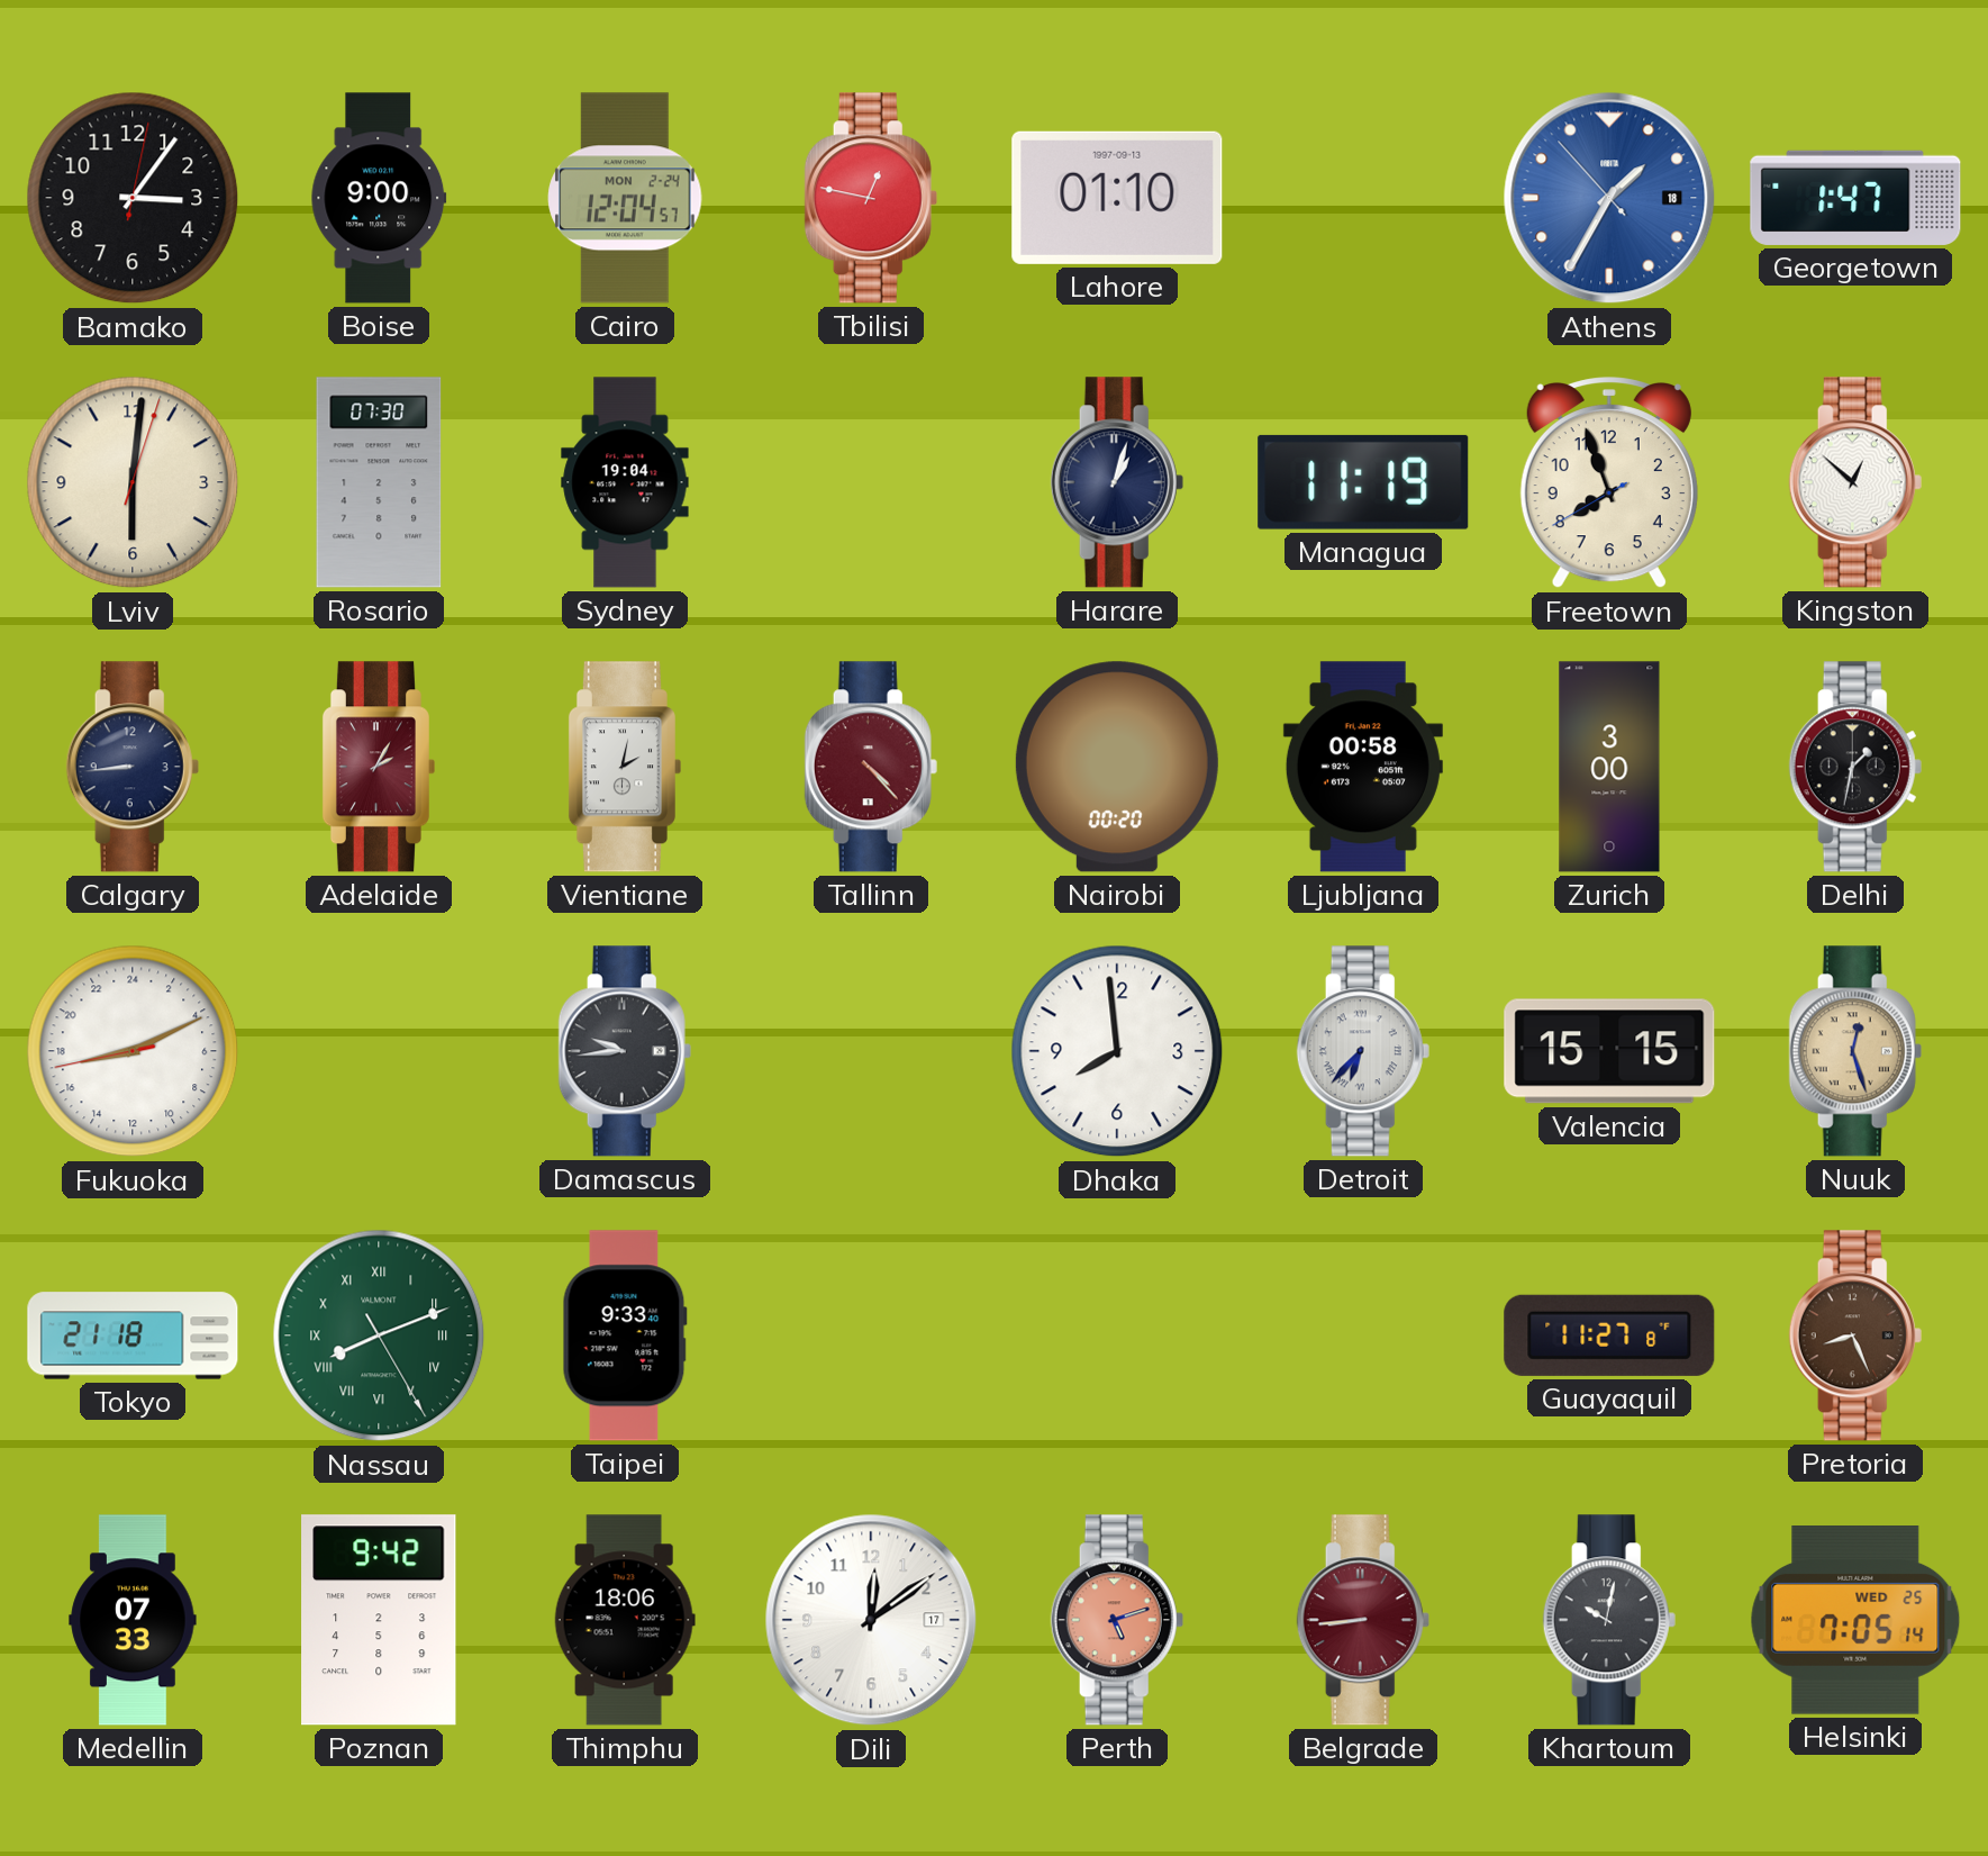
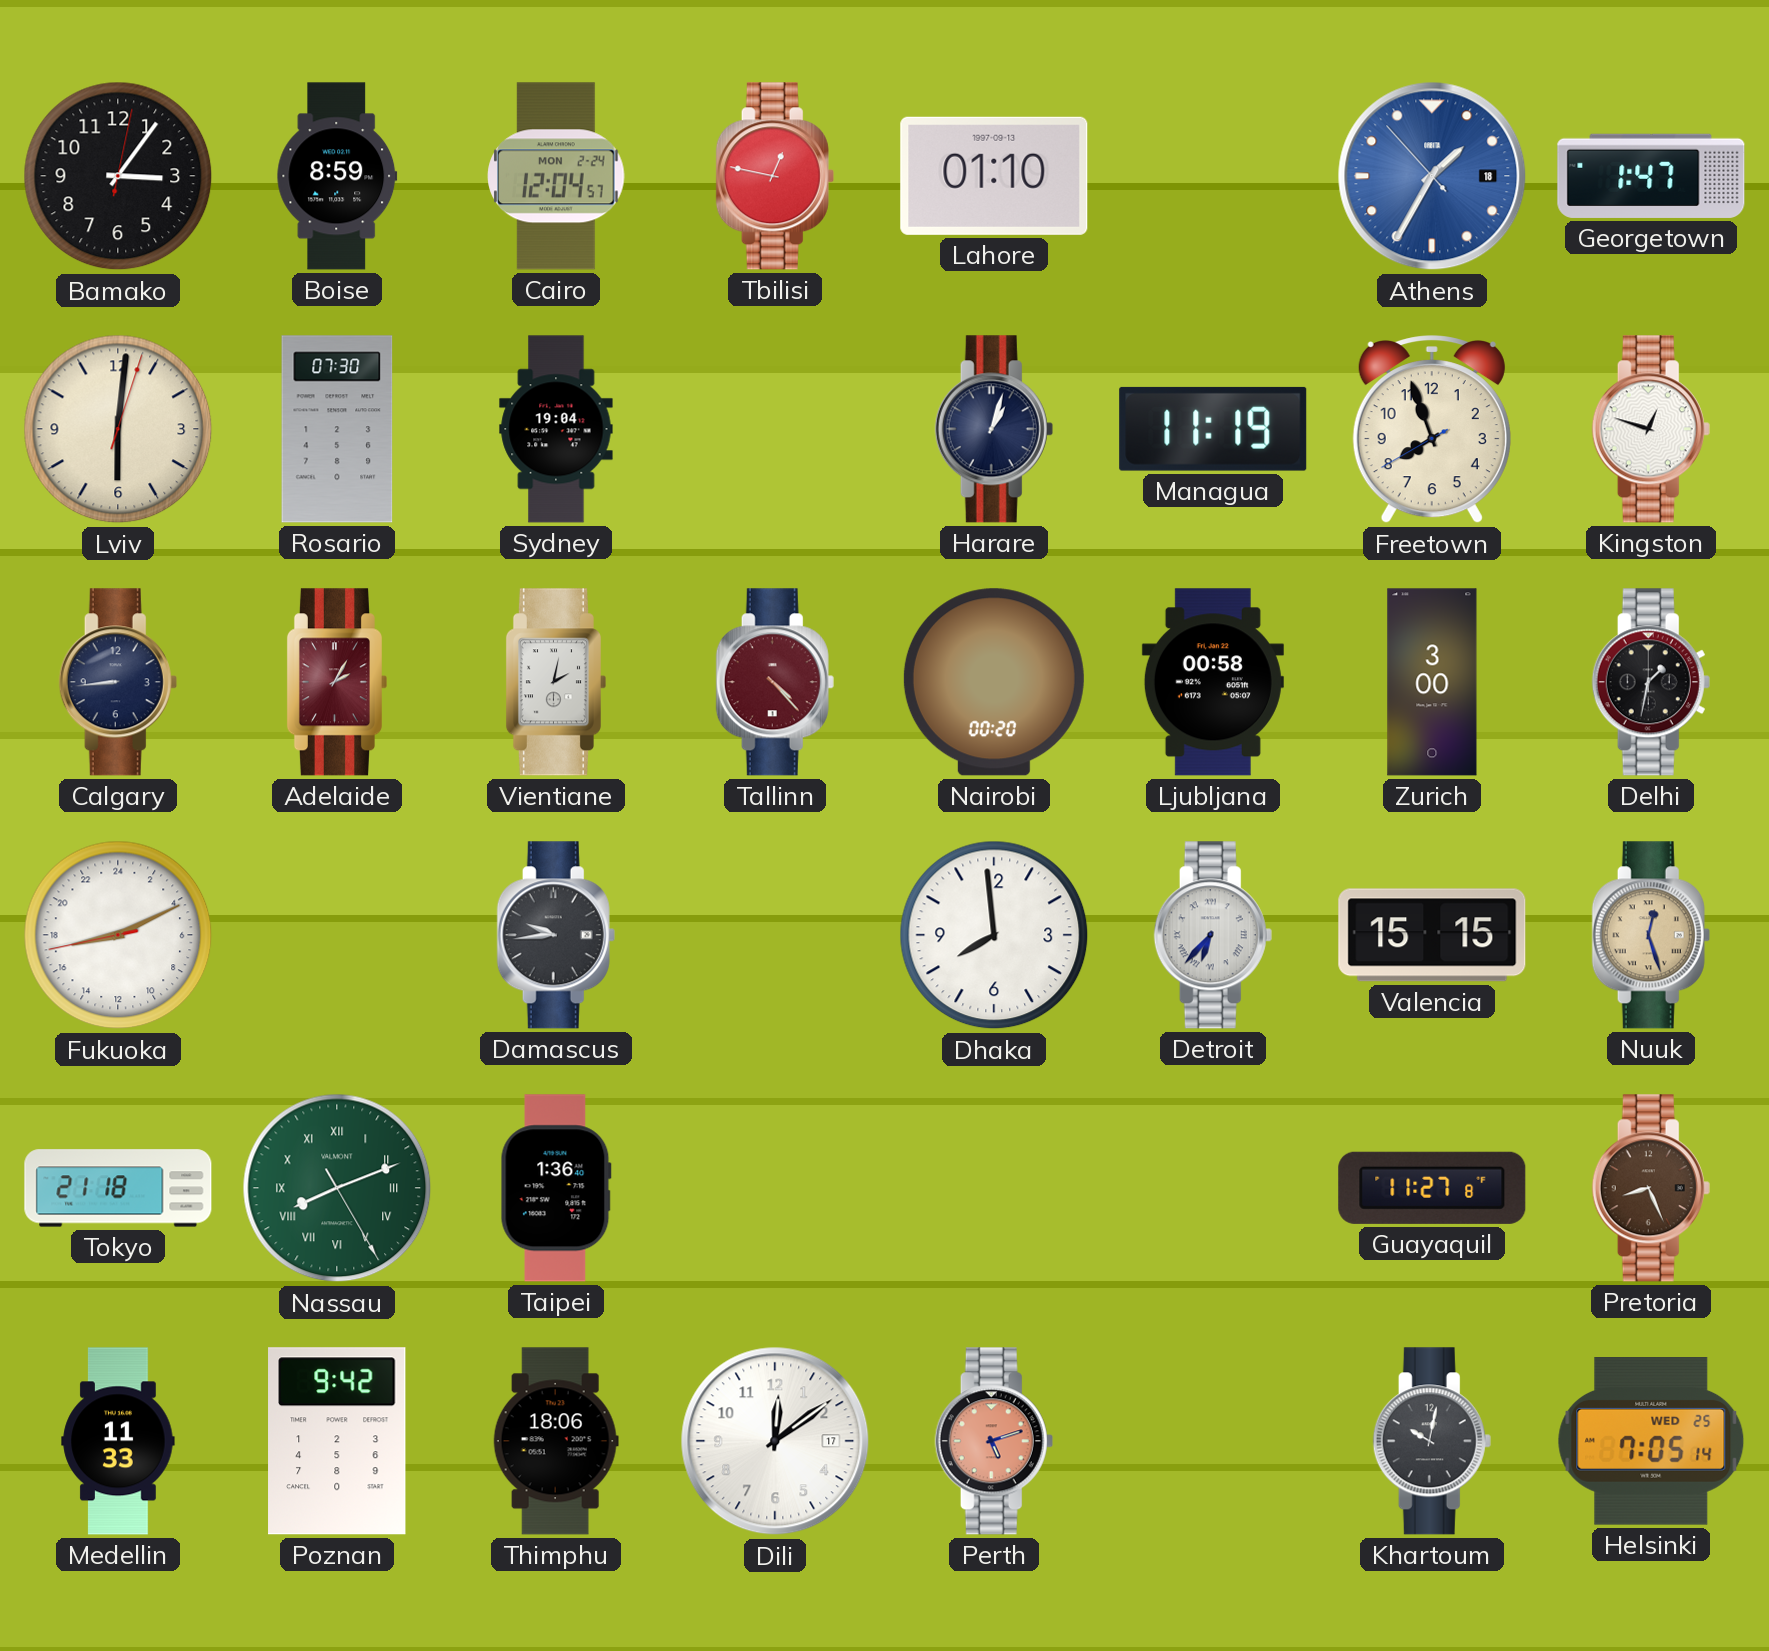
Boise: 9:00 -> 8:59 (337, 176)
Kingston: 12:52 -> 12:48 (1651, 429)
Taipei: 9:33 -> 1:36 (556, 1188)
Medellin: 07:33 -> 11:33 (118, 1441)
Belgrade: 8:44 -> none (1363, 1620)
